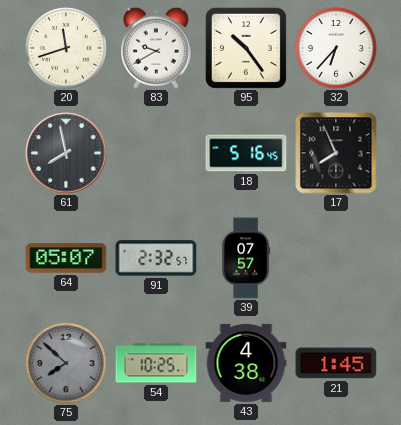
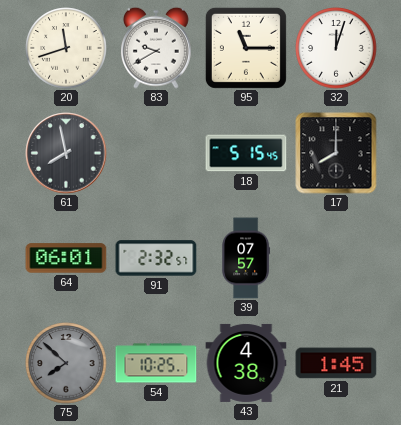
95: 10:24 -> 11:15 (246, 48)
32: 6:37 -> 12:03 (336, 48)
18: 5:16 -> 5:15 (246, 153)
17: 7:56 -> 8:00 (336, 153)
64: 05:07 -> 06:01 (66, 258)
